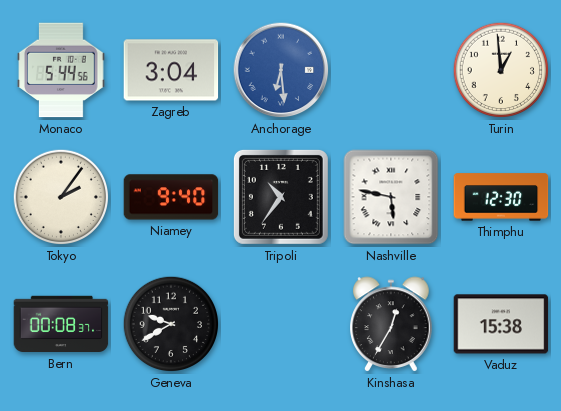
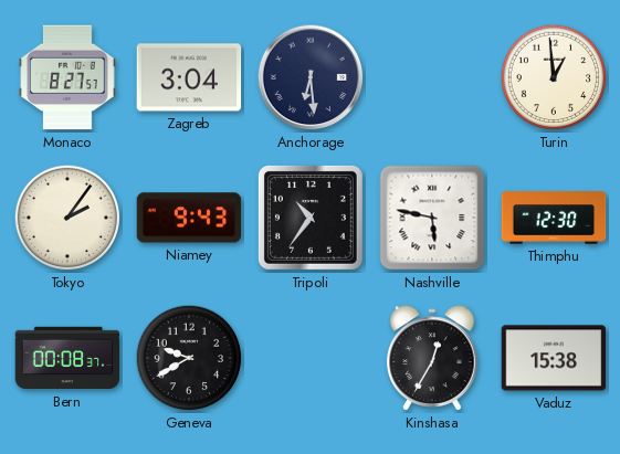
Monaco: 5:44 -> 8:27 (67, 77)
Anchorage dial: blue -> navy (311, 77)
Niamey: 9:40 -> 9:43 (189, 218)
